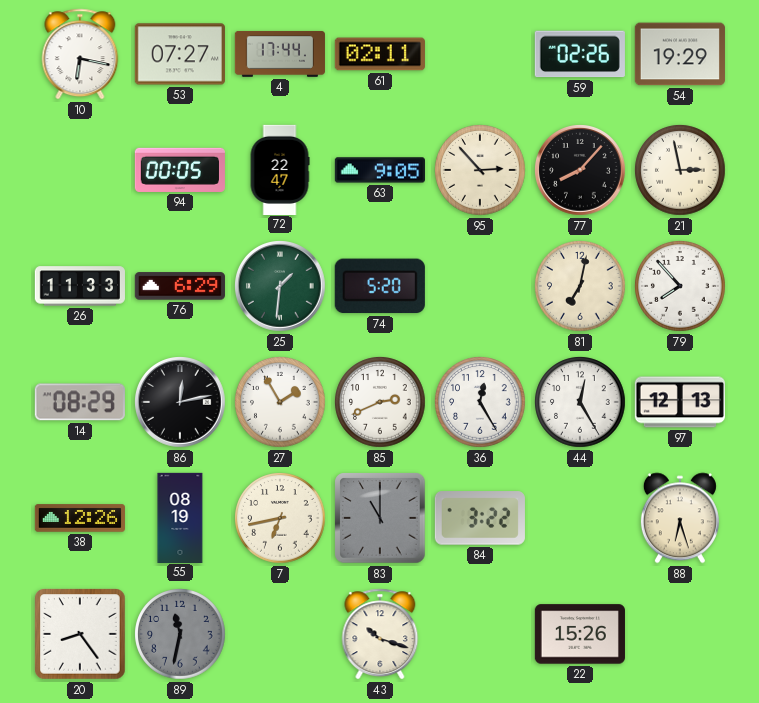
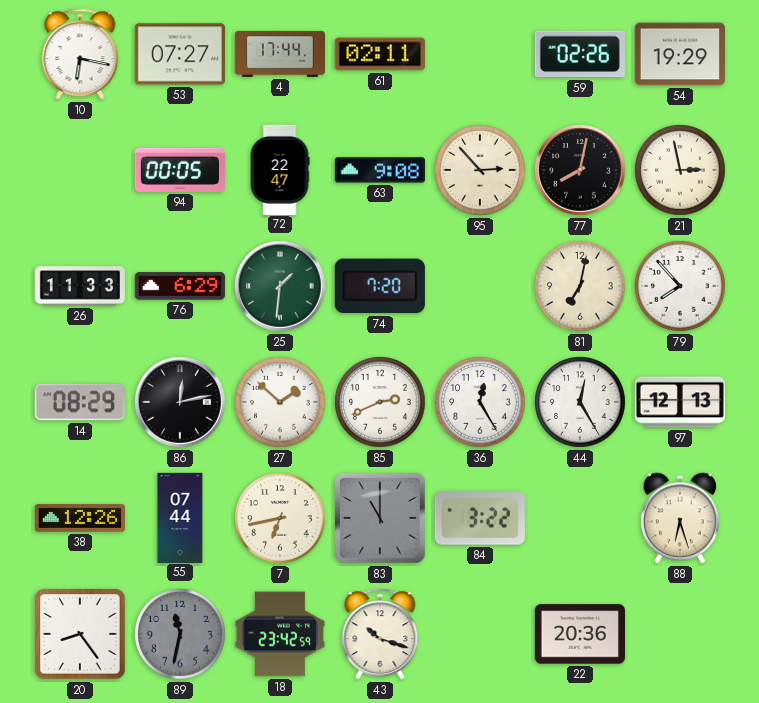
63: 9:05 -> 9:08 (380, 170)
77: 8:07 -> 8:02 (581, 171)
74: 5:20 -> 7:20 (380, 286)
27: 1:55 -> 1:52 (280, 402)
55: 08:19 -> 07:44 (180, 517)
18: none -> 23:42 (280, 634)
22: 15:26 -> 20:36 (580, 634)
